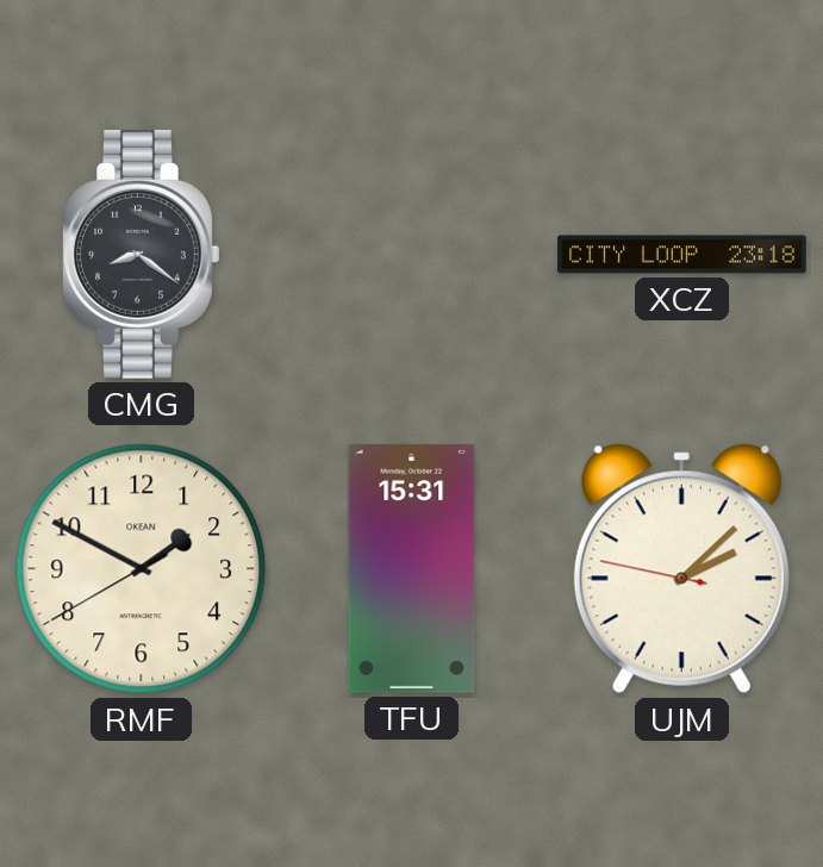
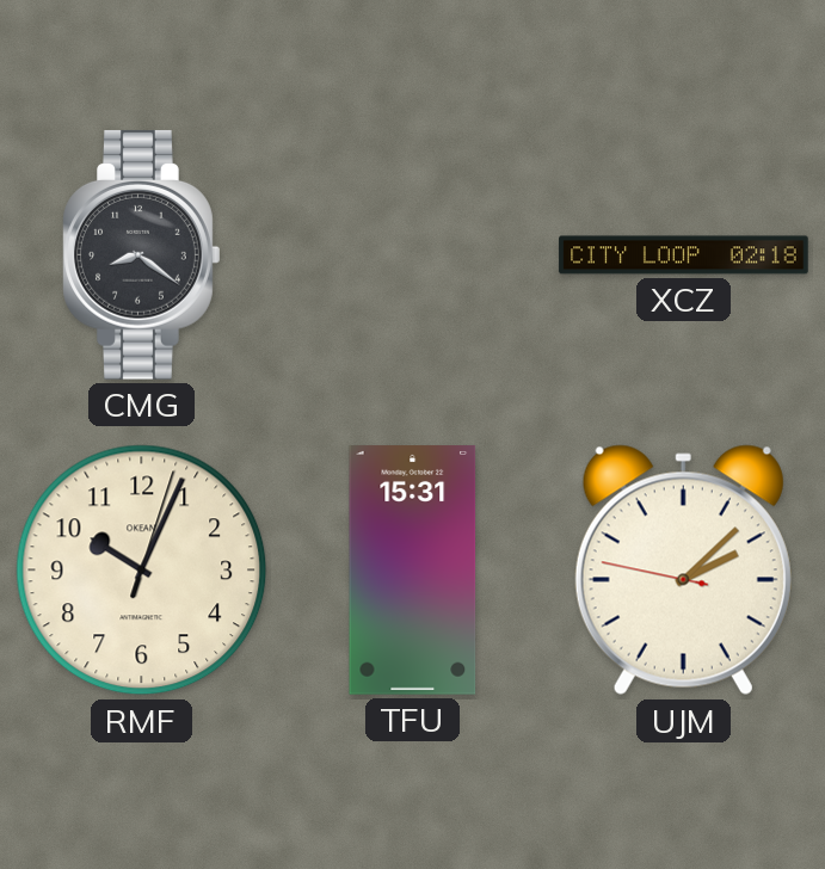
XCZ: 23:18 -> 02:18 (684, 255)
RMF: 1:49 -> 10:04 (142, 571)
